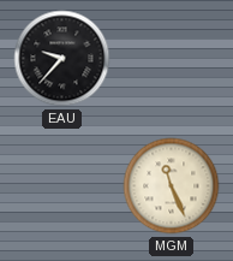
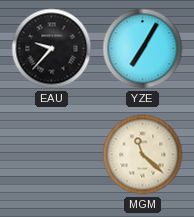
YZE: none -> 7:05 (143, 49)
MGM: 11:26 -> 11:22 (143, 155)
